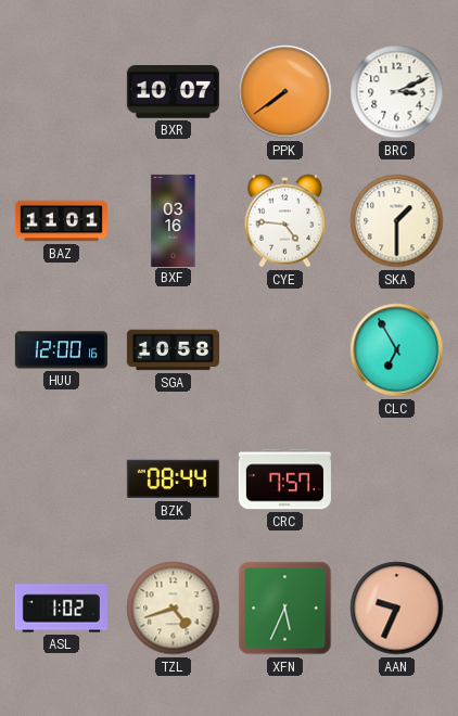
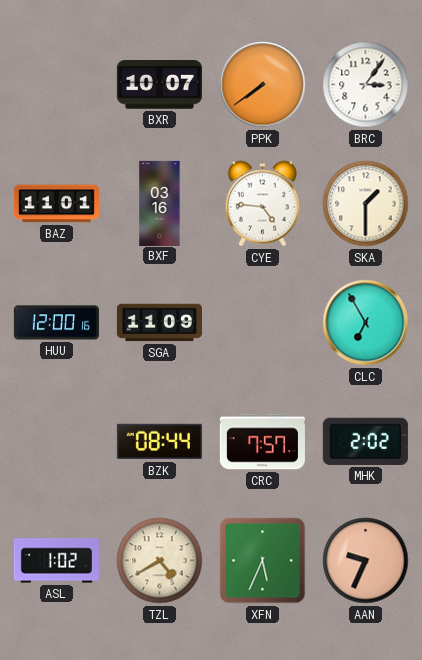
BRC: 3:11 -> 3:06 (366, 85)
SGA: 10:58 -> 11:09 (159, 323)
MHK: none -> 2:02 (365, 441)
TZL: 4:42 -> 4:40 (160, 561)
